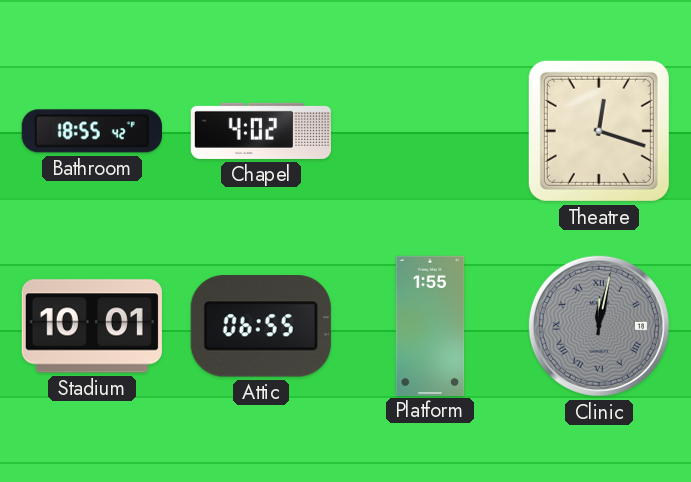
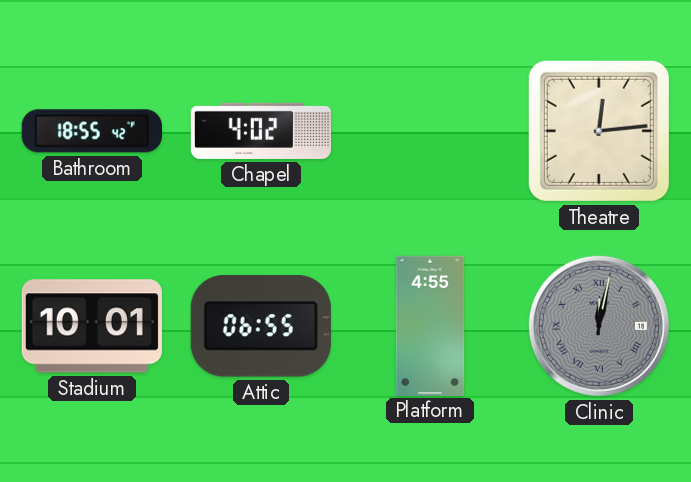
Theatre: 12:18 -> 12:14 (599, 131)
Platform: 1:55 -> 4:55 (430, 325)
